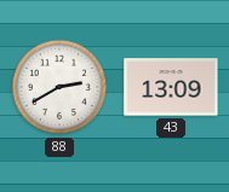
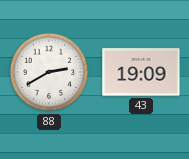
43: 13:09 -> 19:09 (141, 72)
